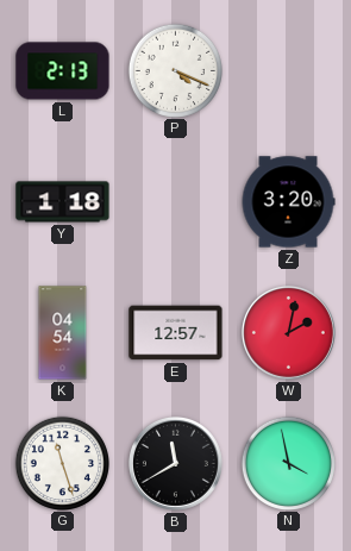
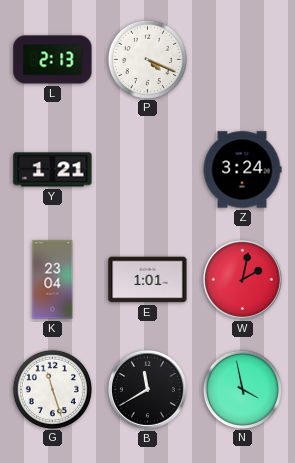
Y: 1:18 -> 1:21 (53, 170)
Z: 3:20 -> 3:24 (242, 170)
K: 04:54 -> 23:04 (53, 280)
E: 12:57 -> 1:01 (148, 280)
